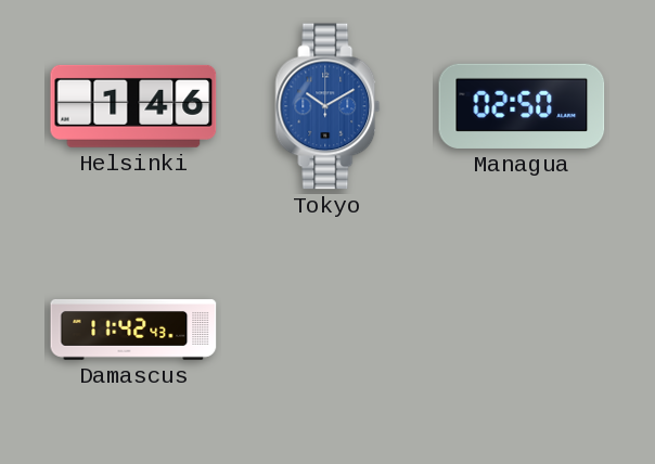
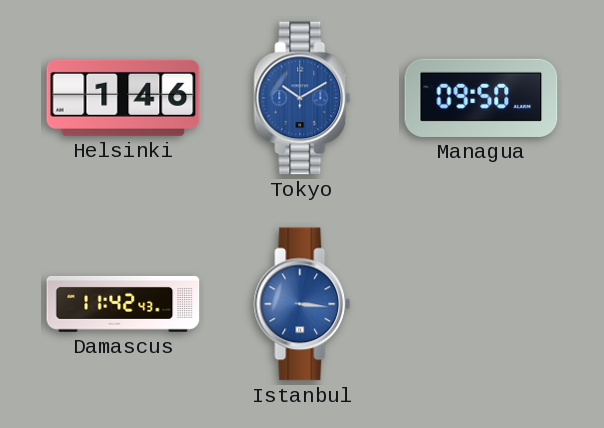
Managua: 02:50 -> 09:50 (481, 98)
Istanbul: none -> 3:16 (302, 304)
